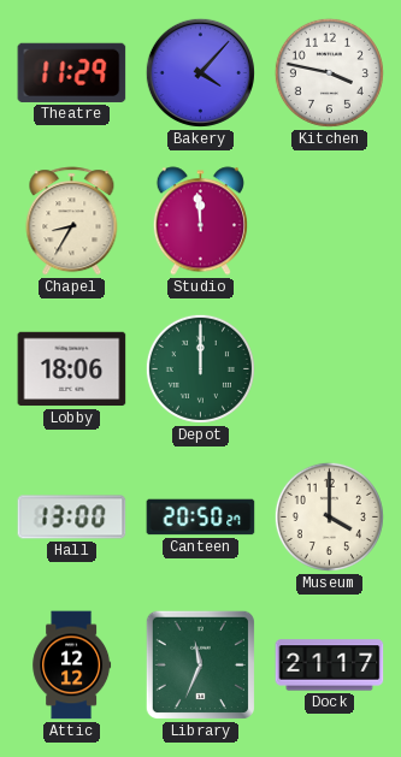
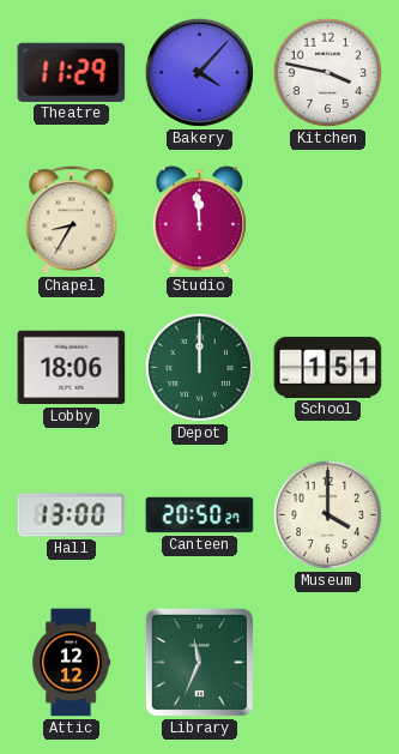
School: none -> 1:51 (328, 367)
Dock: 21:17 -> none (330, 666)
